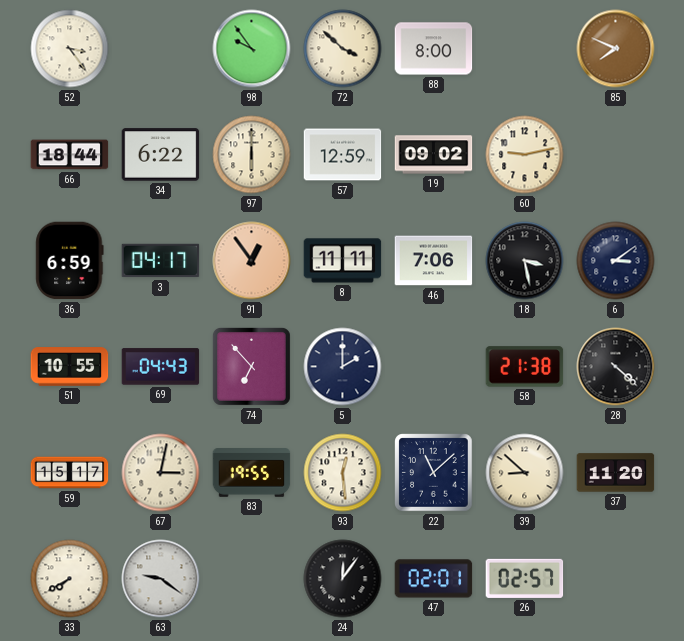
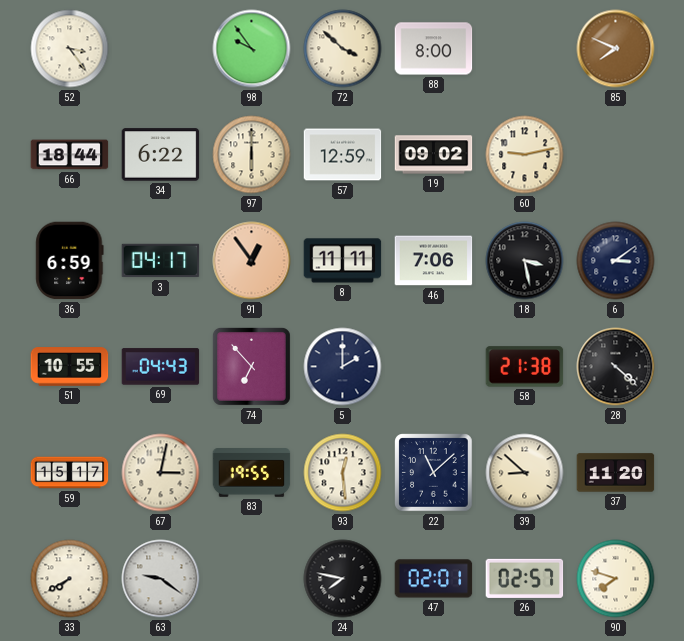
24: 12:06 -> 7:47 (343, 579)
90: none -> 7:48 (616, 579)
